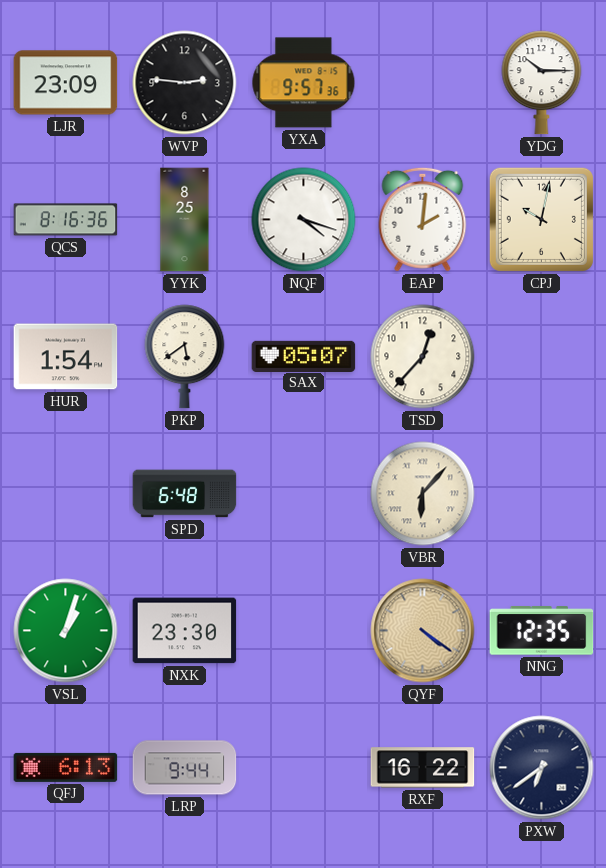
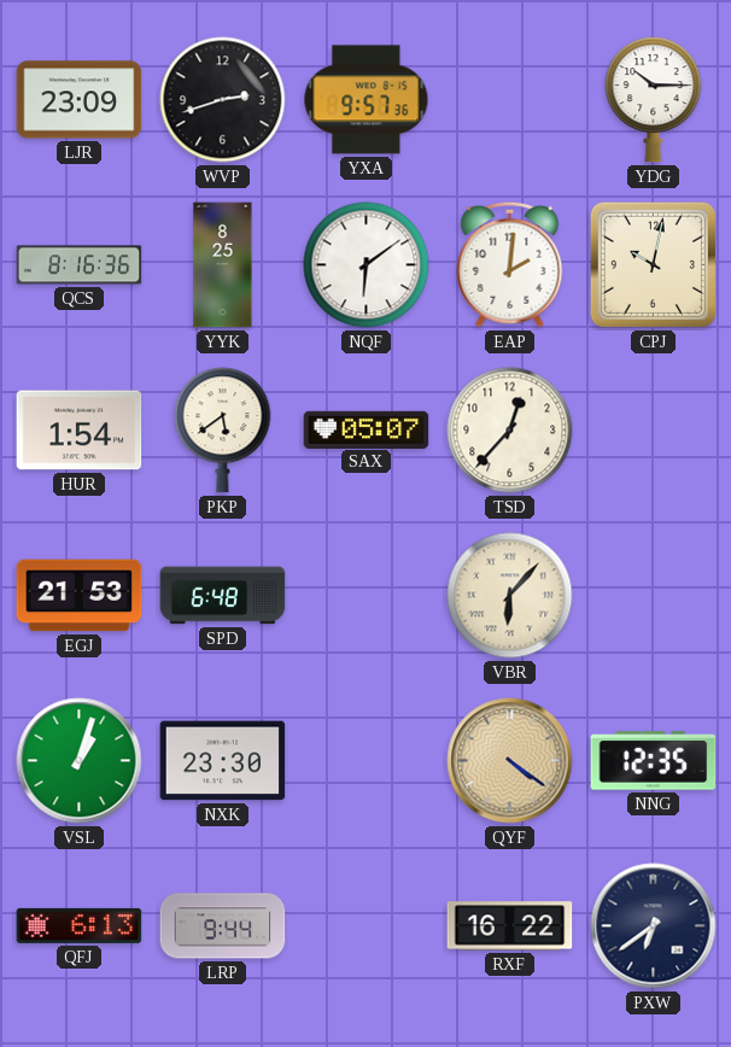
WVP: 2:46 -> 2:42 (223, 100)
NQF: 4:18 -> 6:09 (367, 265)
EGJ: none -> 21:53 (80, 596)
